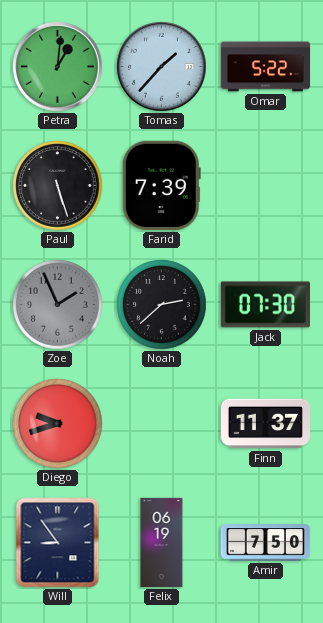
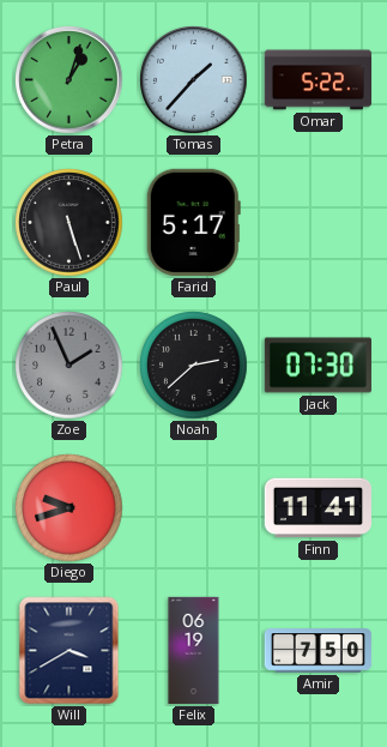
Petra: 1:01 -> 1:03 (69, 80)
Farid: 7:39 -> 5:17 (193, 222)
Finn: 11:37 -> 11:41 (318, 508)
Will: 8:54 -> 3:40 (69, 651)
